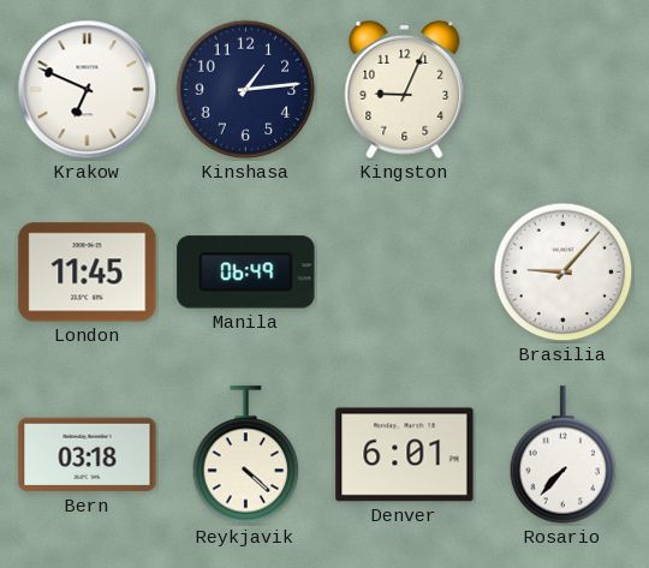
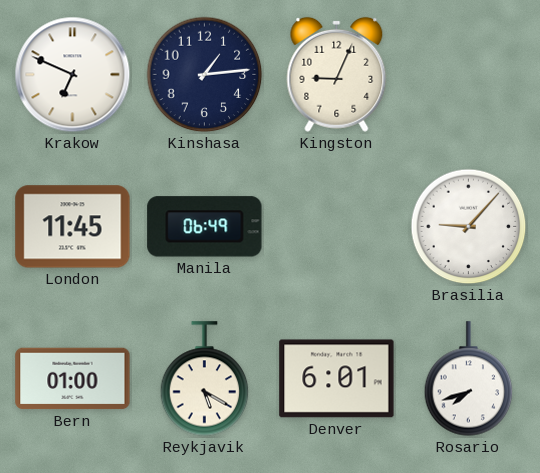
Bern: 03:18 -> 01:00 (73, 379)
Reykjavik: 4:22 -> 5:20 (205, 379)
Rosario: 7:37 -> 7:42 (469, 379)
